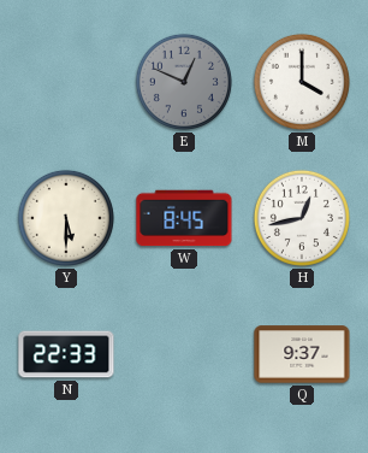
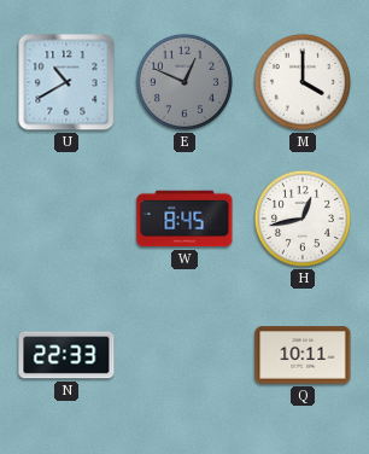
U: none -> 10:40 (66, 82)
Y: 5:30 -> none (66, 218)
Q: 9:37 -> 10:11 (303, 355)
